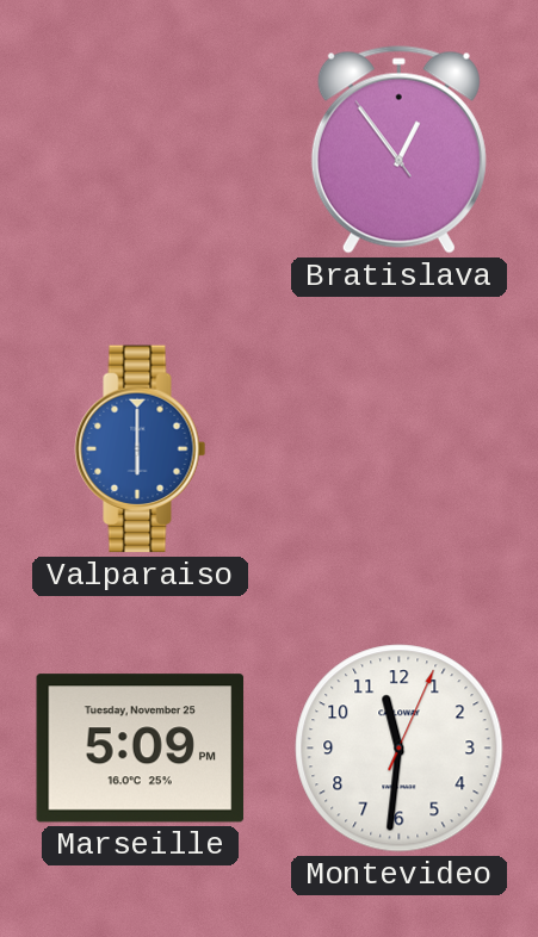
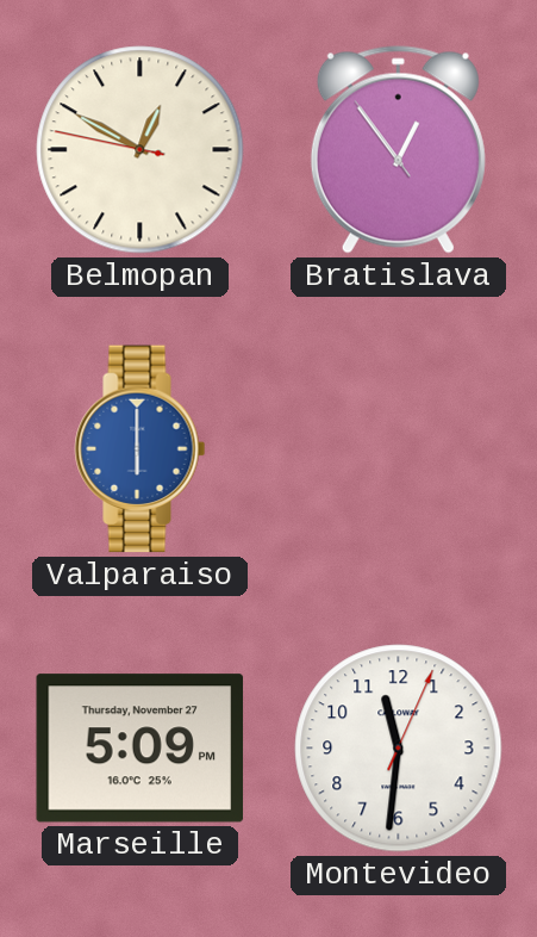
Belmopan: none -> 12:49 (141, 150)
Marseille date: Tuesday, November 25 -> Thursday, November 27 (141, 749)
